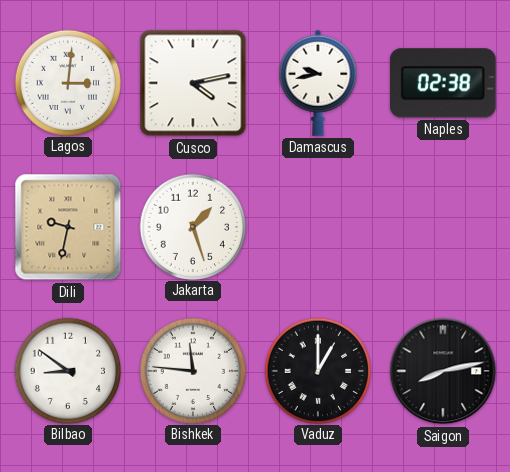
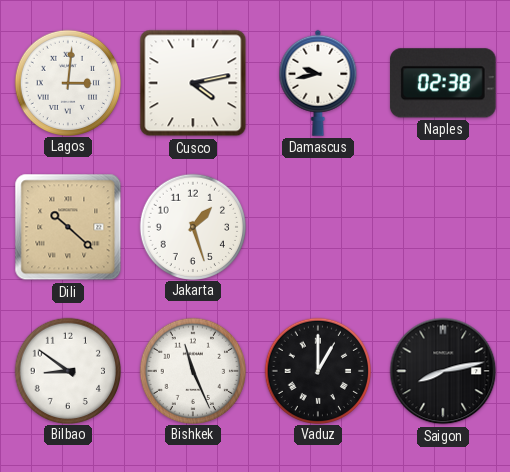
Dili: 9:32 -> 10:22 (68, 227)
Bishkek: 11:46 -> 11:26 (192, 370)
